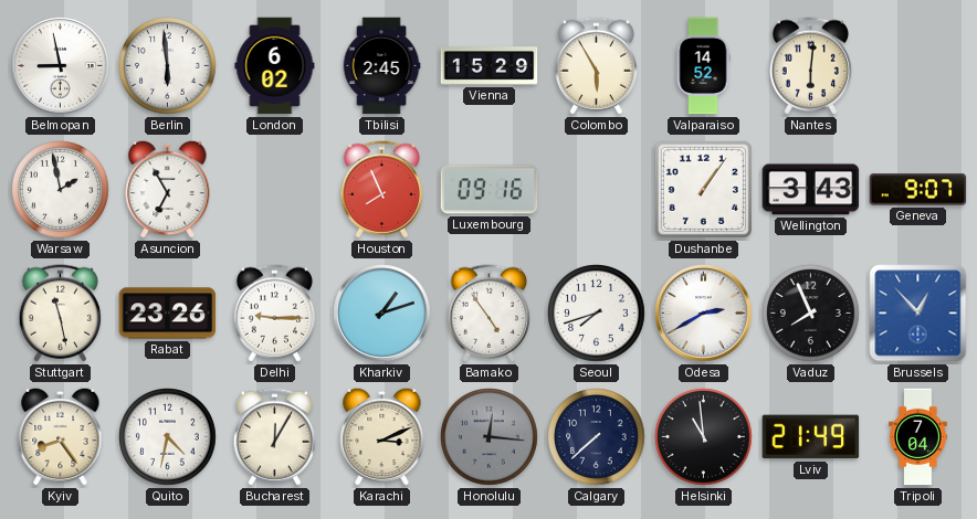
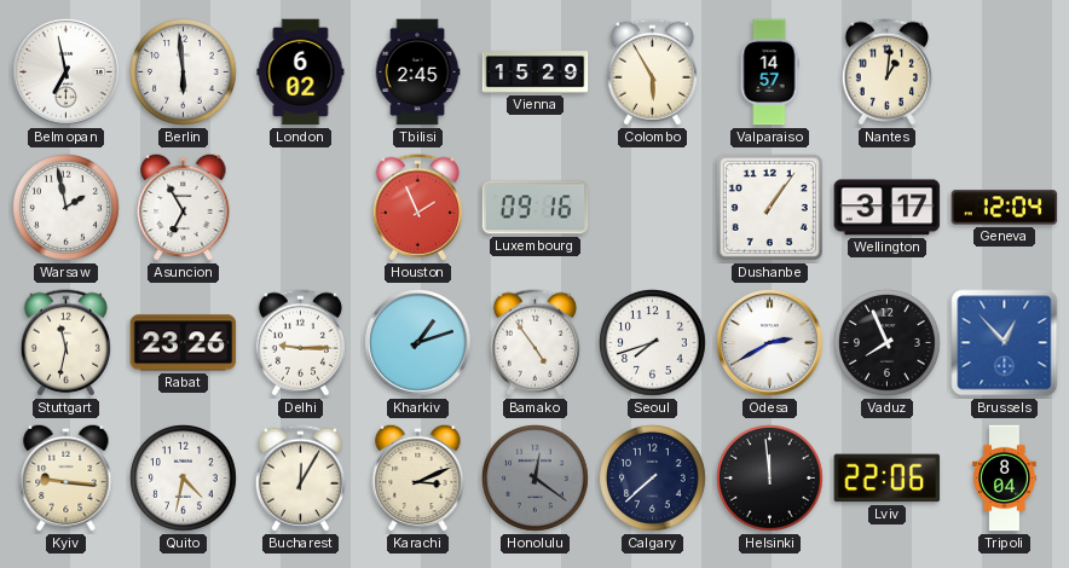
Belmopan: 8:58 -> 6:58 (67, 73)
Valparaiso: 14:52 -> 14:57 (769, 73)
Nantes: 6:01 -> 1:01 (886, 73)
Houston: 7:56 -> 1:56 (417, 208)
Wellington: 3:43 -> 3:17 (888, 208)
Geneva: 9:07 -> 12:04 (1005, 208)
Stuttgart: 11:28 -> 11:32 (65, 343)
Kyiv: 8:24 -> 9:16 (67, 477)
Honolulu: 12:16 -> 12:21 (536, 479)
Helsinki: 10:59 -> 11:59 (770, 479)
Lviv: 21:49 -> 22:06 (888, 479)
Tripoli: 7:04 -> 8:04 (1005, 479)
